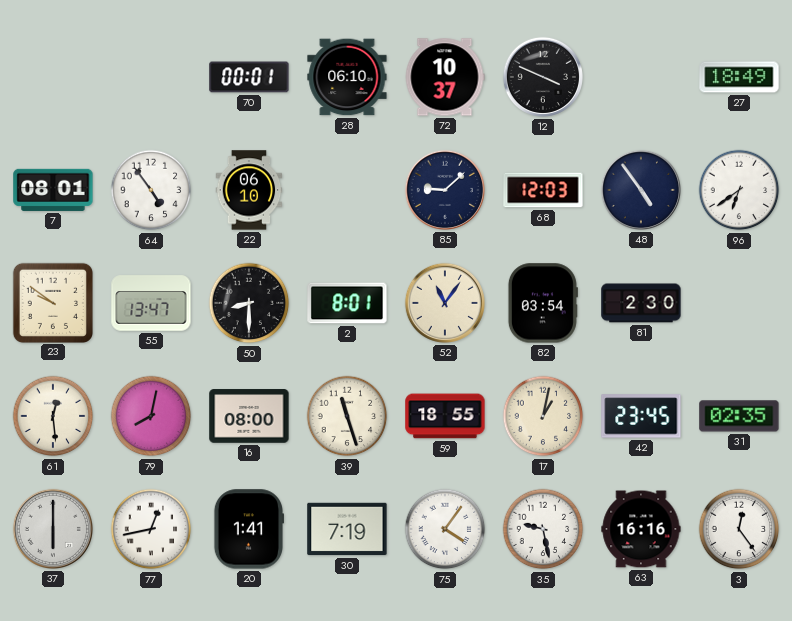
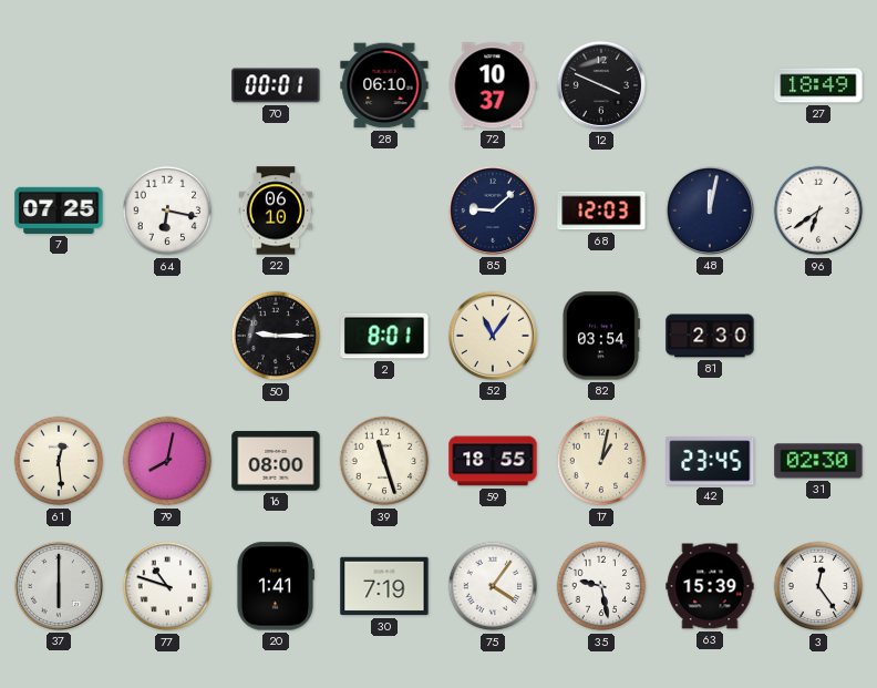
7: 08:01 -> 07:25 (59, 210)
64: 4:54 -> 6:17 (167, 210)
48: 4:54 -> 12:02 (710, 210)
23: 9:51 -> none (52, 302)
55: 13:47 -> none (151, 303)
50: 8:30 -> 9:15 (276, 336)
31: 02:35 -> 02:30 (818, 461)
77: 12:43 -> 10:48 (167, 586)
63: 16:16 -> 15:39 (710, 586)
